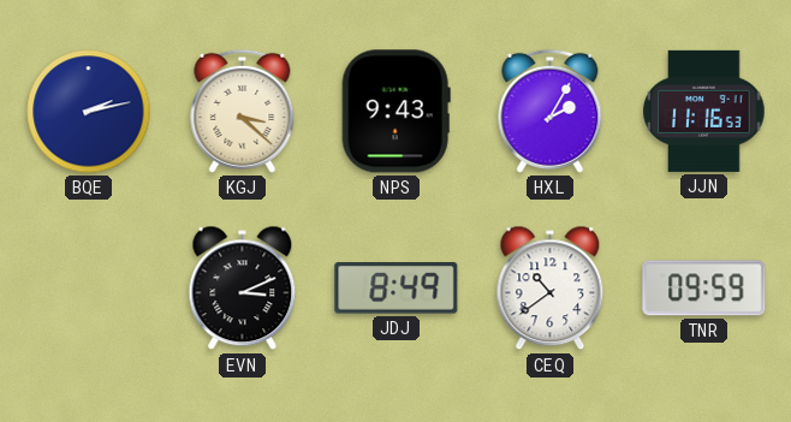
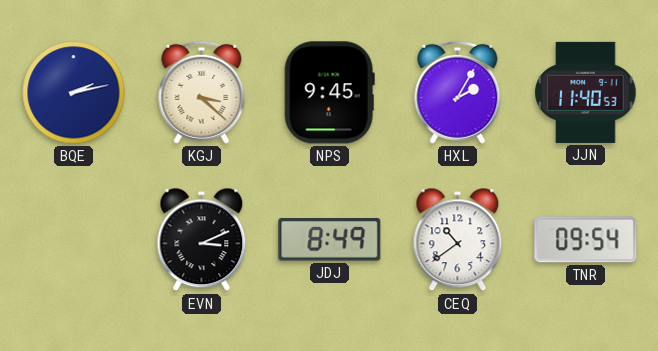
NPS: 9:43 -> 9:45 (329, 93)
JJN: 11:16 -> 11:40 (586, 92)
TNR: 09:59 -> 09:54 (586, 240)
